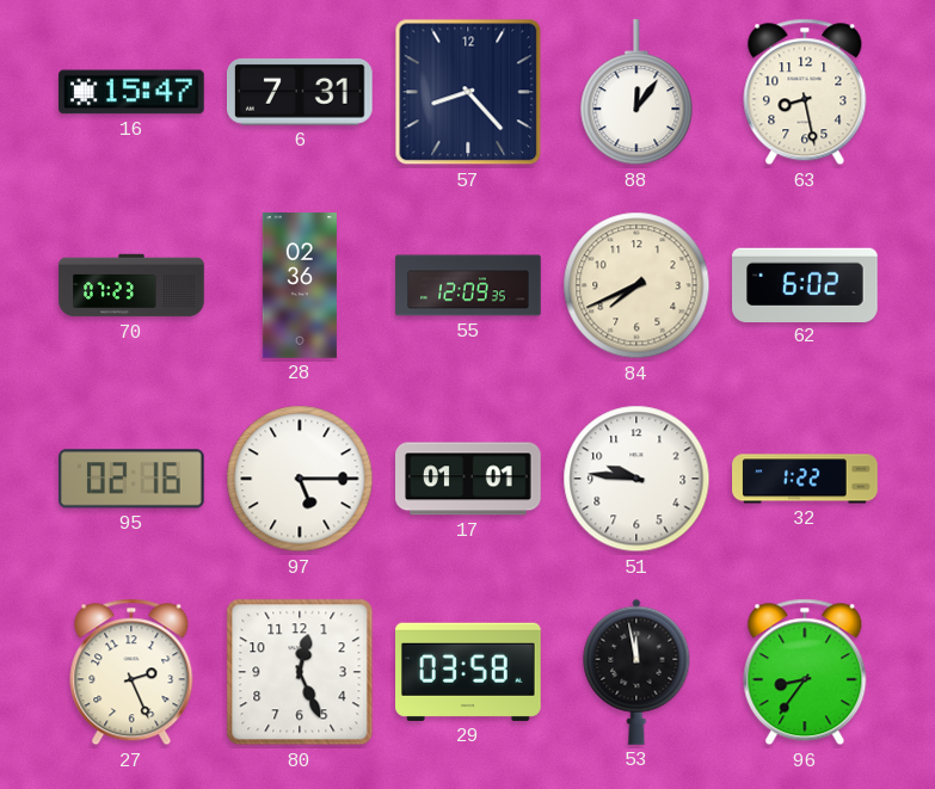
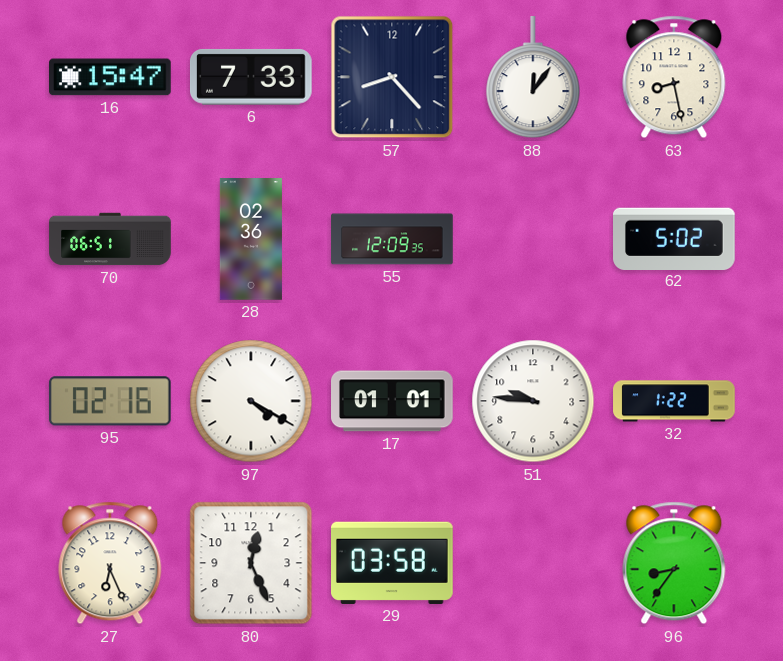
6: 7:31 -> 7:33 (252, 77)
70: 07:23 -> 06:51 (110, 239)
84: 7:41 -> none (636, 285)
62: 6:02 -> 5:02 (674, 238)
97: 5:15 -> 4:20 (251, 401)
27: 2:26 -> 6:26 (110, 563)
53: 11:58 -> none (636, 672)
